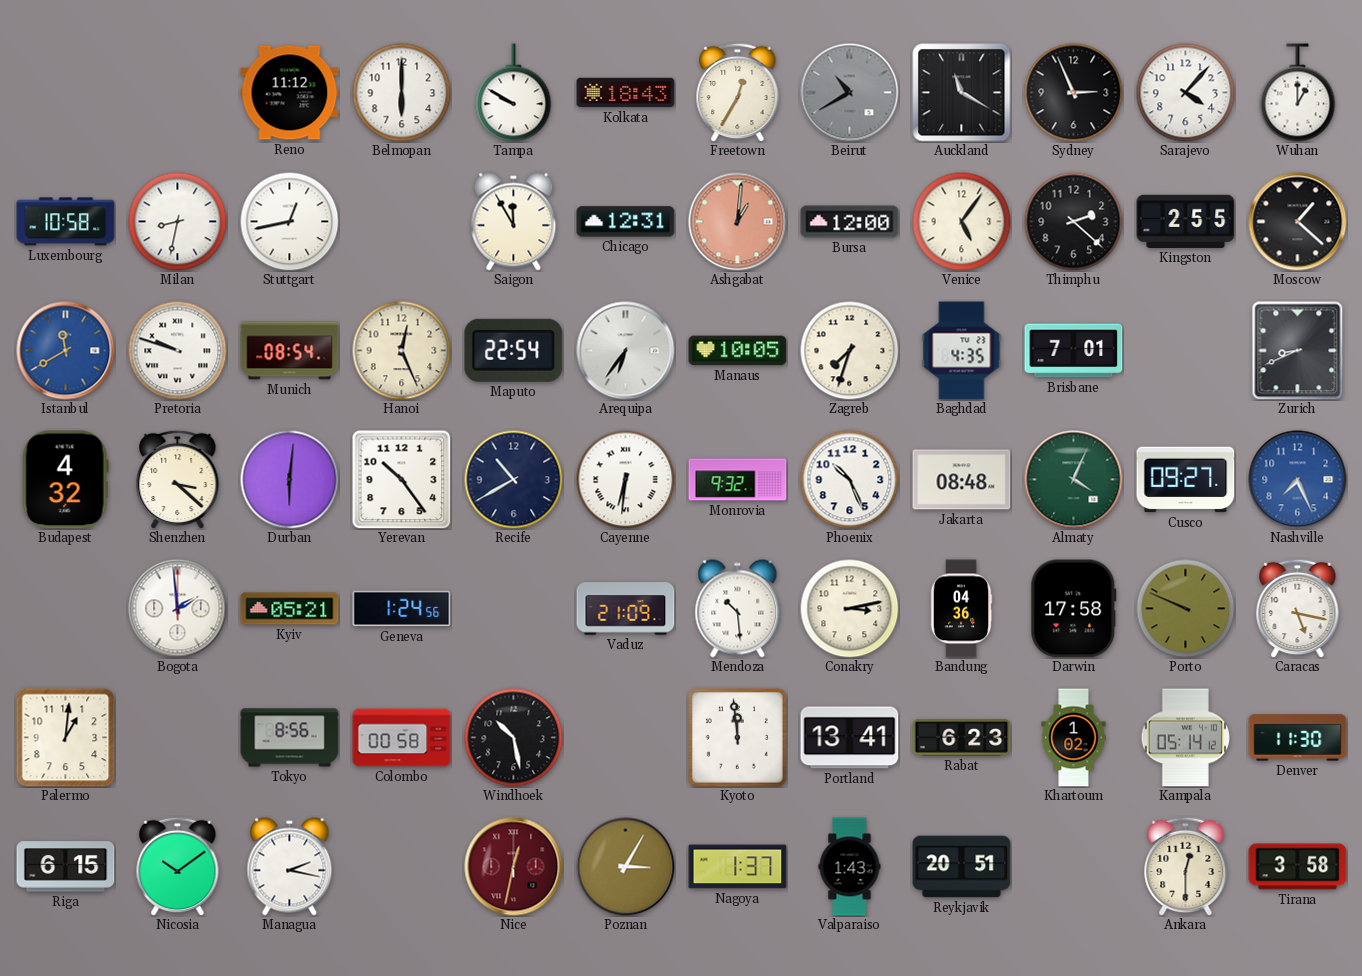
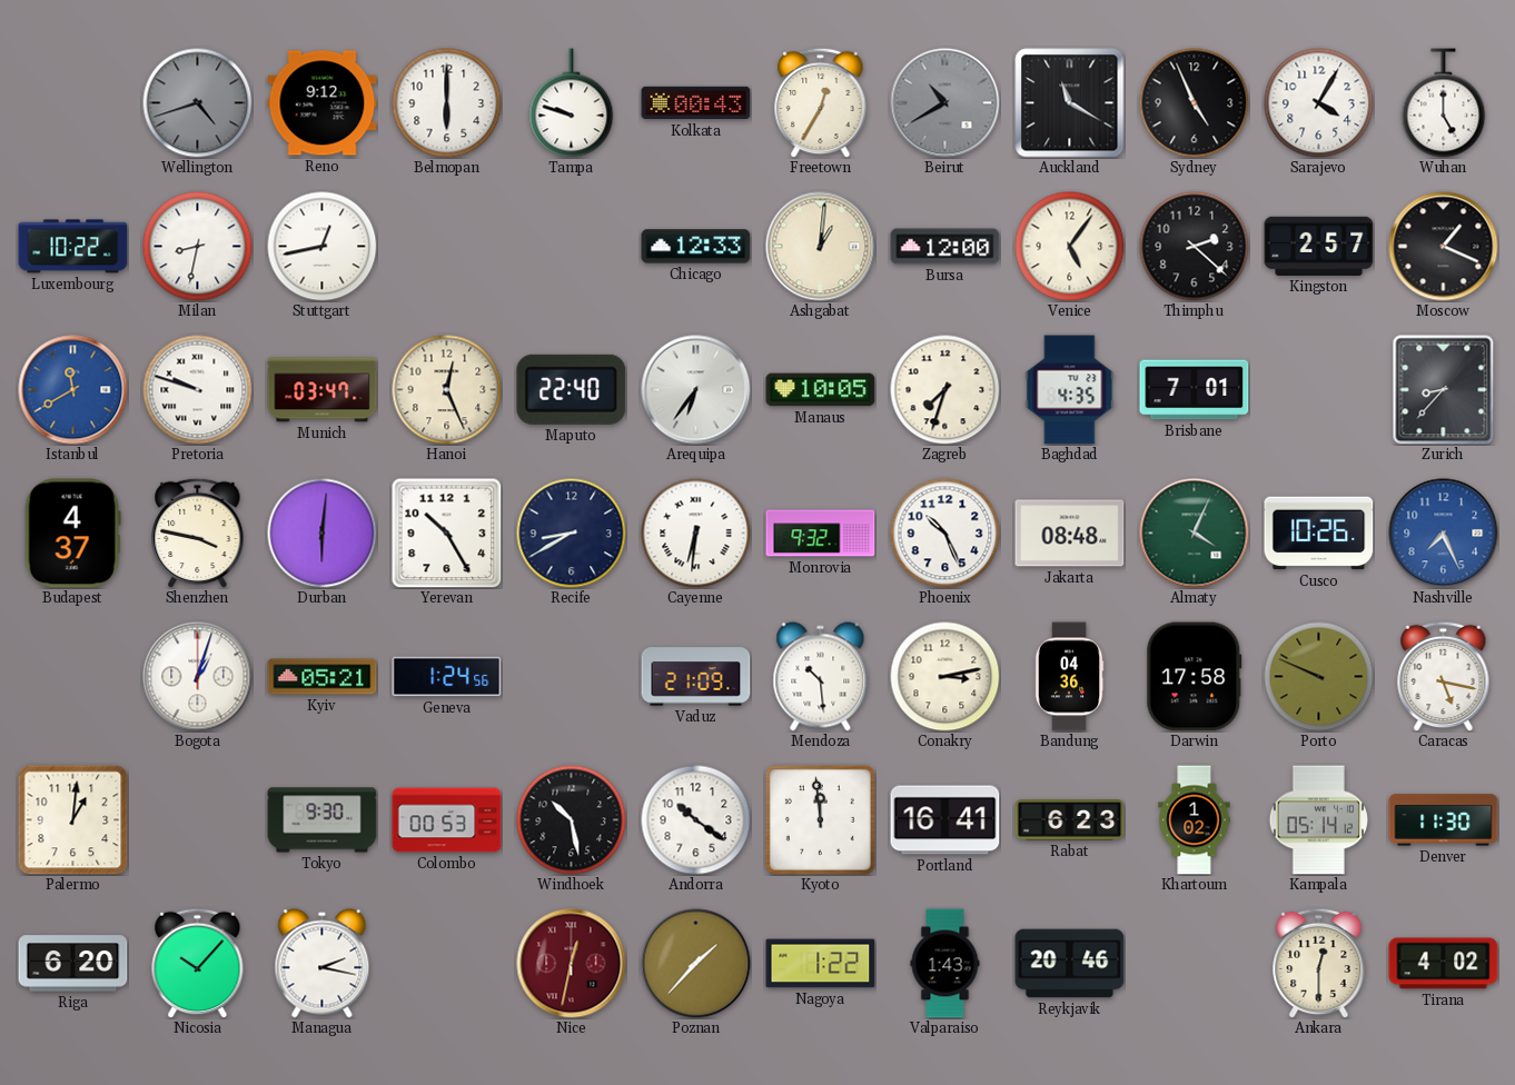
Wellington: none -> 4:42 (198, 103)
Reno: 11:12 -> 9:12 (323, 103)
Tampa: 9:50 -> 9:48 (572, 103)
Kolkata: 18:43 -> 00:43 (696, 103)
Sydney: 2:56 -> 4:56 (1195, 103)
Sarajevo: 4:07 -> 4:05 (1319, 103)
Wuhan: 1:00 -> 5:00 (1444, 103)
Luxembourg: 10:58 -> 10:22 (73, 247)
Saigon: 11:55 -> none (514, 222)
Chicago: 12:31 -> 12:33 (696, 247)
Ashgabat dial: salmon -> cream (821, 247)
Kingston: 2:55 -> 2:57 (1319, 246)
Moscow: 1:22 -> 1:19 (1444, 247)
Munich: 08:54 -> 03:47 (323, 390)
Maputo: 22:54 -> 22:40 (572, 389)
Zurich: 8:41 -> 8:37 (1444, 390)
Budapest: 4:32 -> 4:37 (72, 534)
Shenzhen: 3:22 -> 3:47 (198, 532)
Yerevan: 10:24 -> 10:25 (447, 534)
Recife: 10:40 -> 8:40 (572, 534)
Cusco: 09:27 -> 10:26 (1319, 534)
Bogota: 1:59 -> 1:03 (198, 677)
Tokyo: 8:56 -> 9:30 (323, 820)
Colombo: 00:58 -> 00:53 (447, 820)
Andorra: none -> 10:21 (696, 820)
Portland: 13:41 -> 16:41 (945, 820)
Riga: 6:15 -> 6:20 (73, 964)
Nicosia: 10:09 -> 10:07 (198, 963)
Poznan: 3:05 -> 1:37 (696, 964)
Nagoya: 1:37 -> 1:22 (821, 964)
Reykjavik: 20:51 -> 20:46 (1070, 964)
Tirana: 3:58 -> 4:02 (1444, 964)
